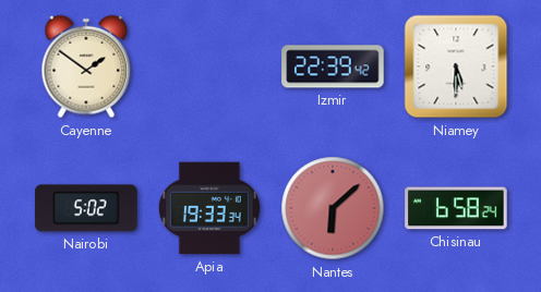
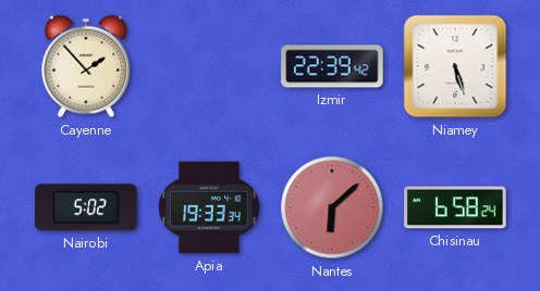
Cayenne: 1:51 -> 1:53 (86, 66)
Niamey: 5:30 -> 5:27 (455, 66)
